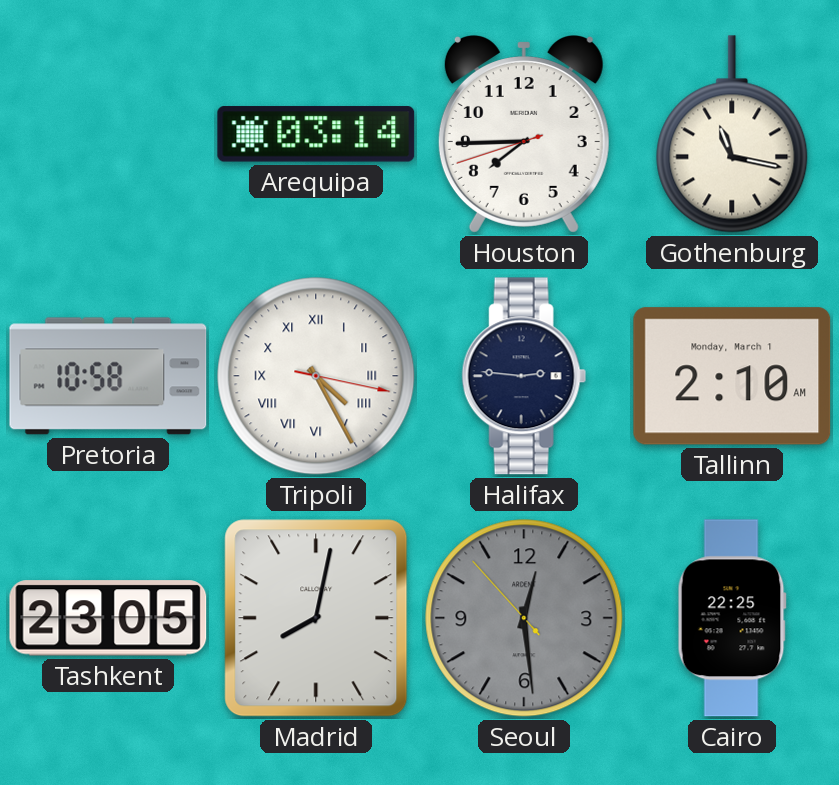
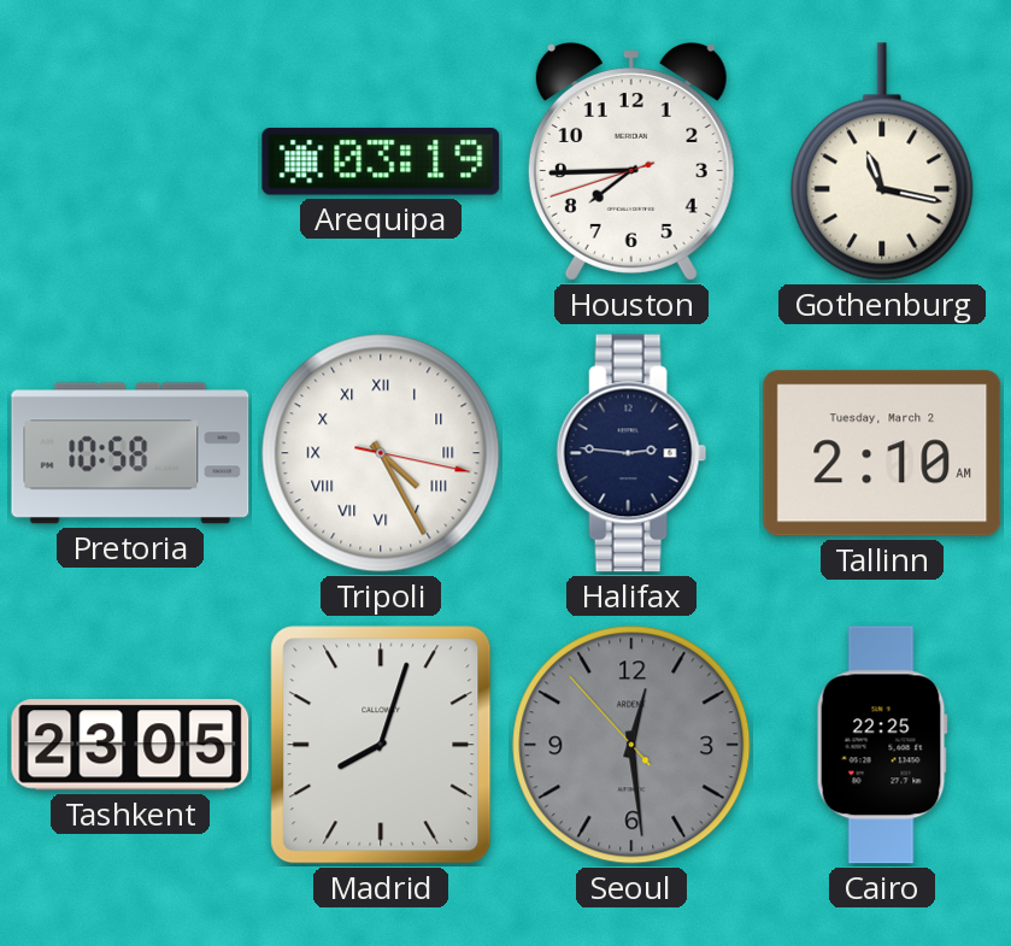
Arequipa: 03:14 -> 03:19 (381, 161)
Tallinn date: Monday, March 1 -> Tuesday, March 2 (882, 453)
Madrid: 8:02 -> 8:03 (381, 745)
